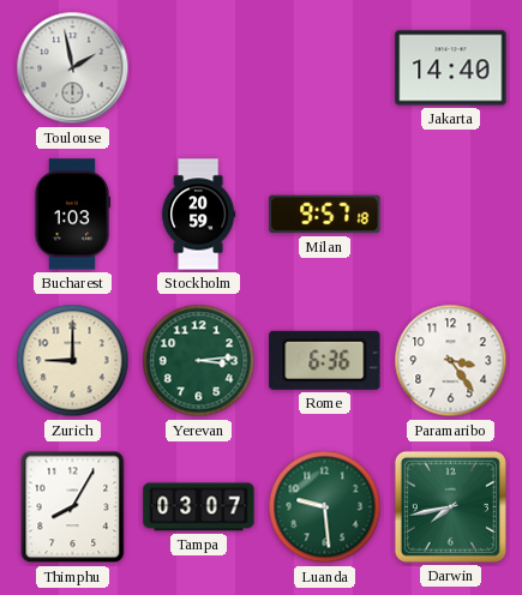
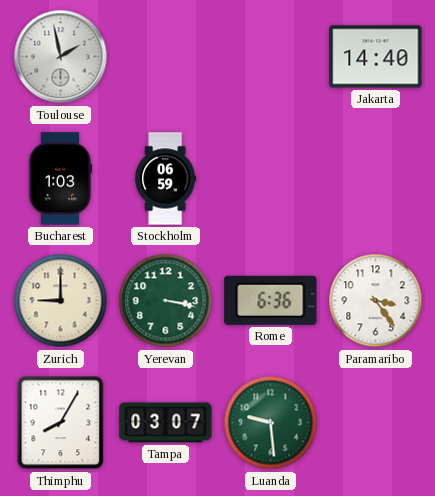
Stockholm: 20:59 -> 06:59 (166, 179)
Milan: 9:57 -> none (325, 215)
Yerevan: 3:14 -> 3:17 (166, 301)
Darwin: 7:43 -> none (450, 506)
